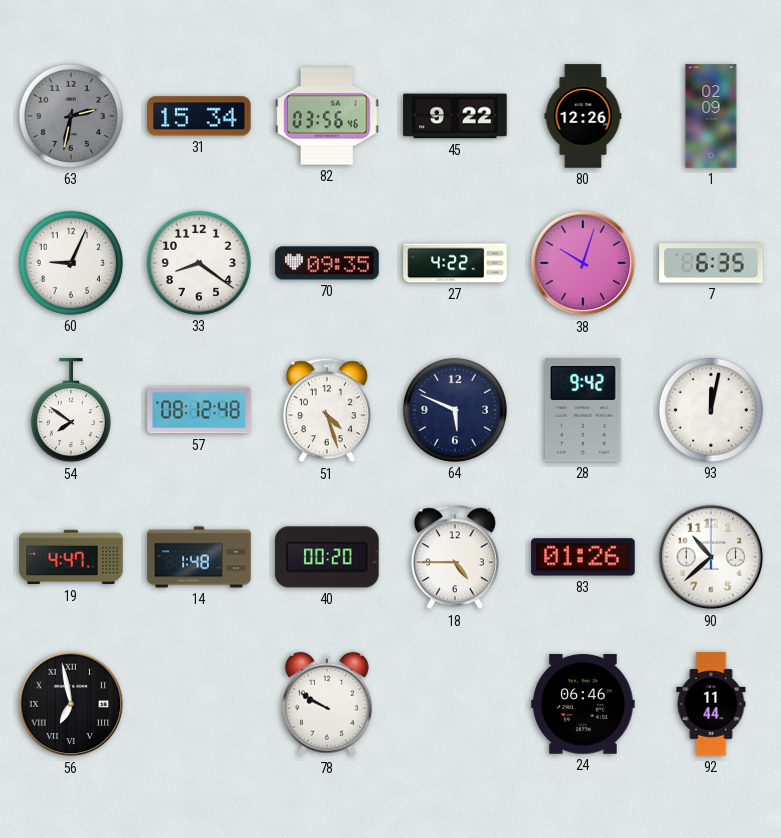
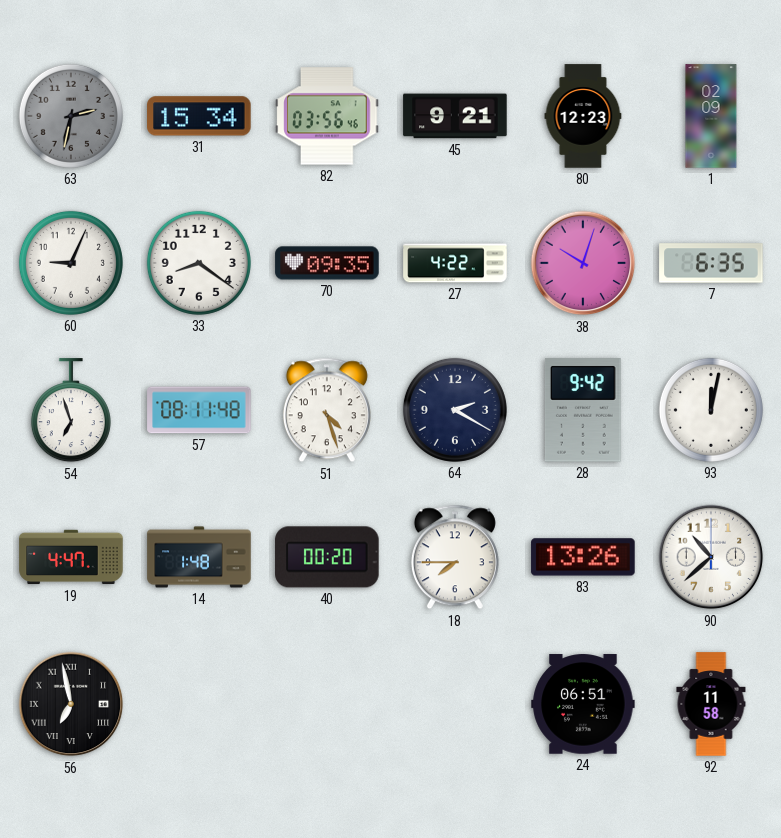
45: 9:22 -> 9:21 (455, 116)
80: 12:26 -> 12:23 (583, 116)
54: 7:51 -> 6:57 (71, 411)
57: 08:12 -> 08:11 (199, 410)
64: 5:49 -> 2:20 (455, 410)
18: 4:45 -> 7:45 (455, 557)
83: 01:26 -> 13:26 (583, 557)
78: 9:50 -> none (327, 704)
24: 06:46 -> 06:51 (583, 704)
92: 11:44 -> 11:58 (711, 704)
